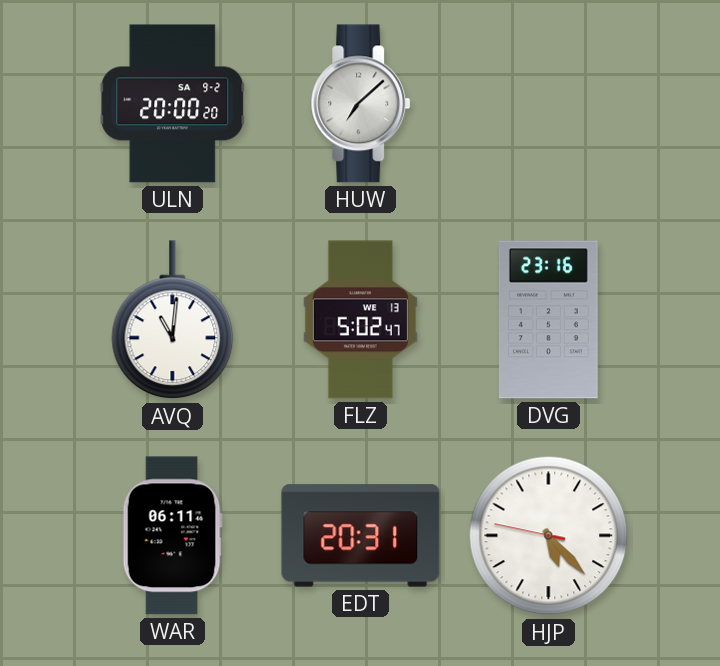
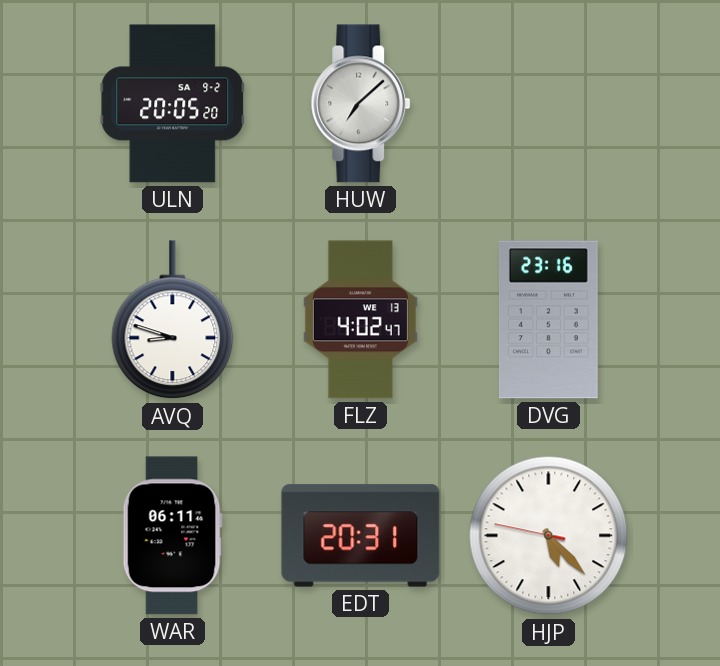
ULN: 20:00 -> 20:05 (173, 104)
AVQ: 11:01 -> 8:48 (173, 320)
FLZ: 5:02 -> 4:02 (360, 320)
